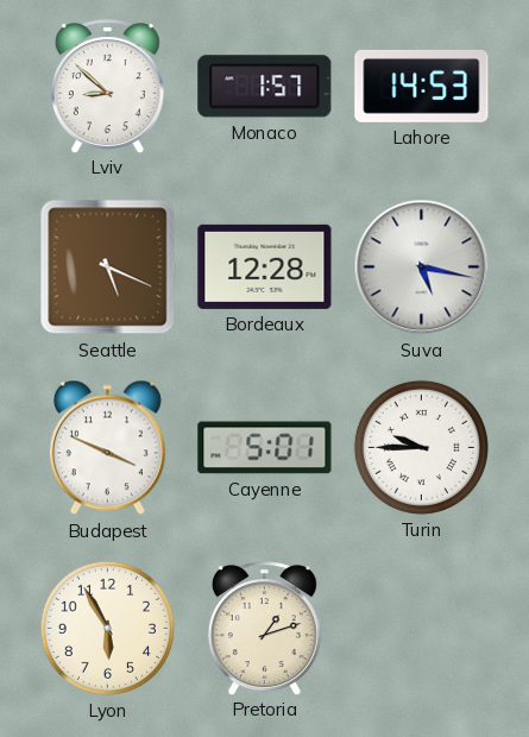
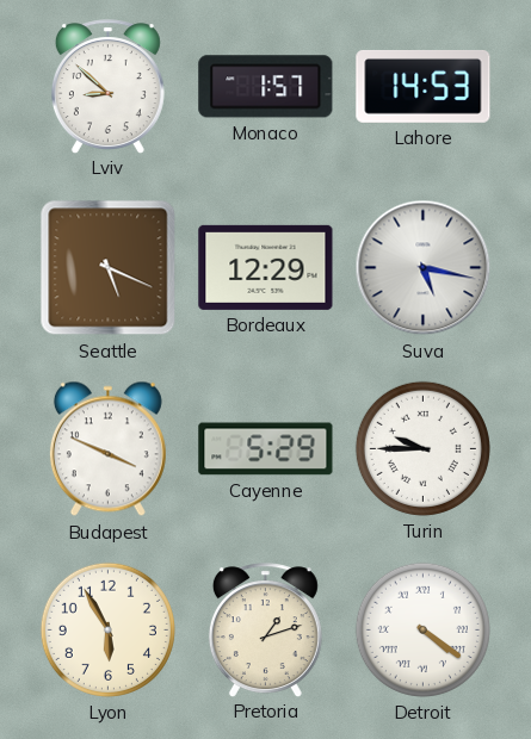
Bordeaux: 12:28 -> 12:29 (266, 267)
Cayenne: 5:01 -> 5:29 (266, 449)
Detroit: none -> 4:21 (422, 629)
